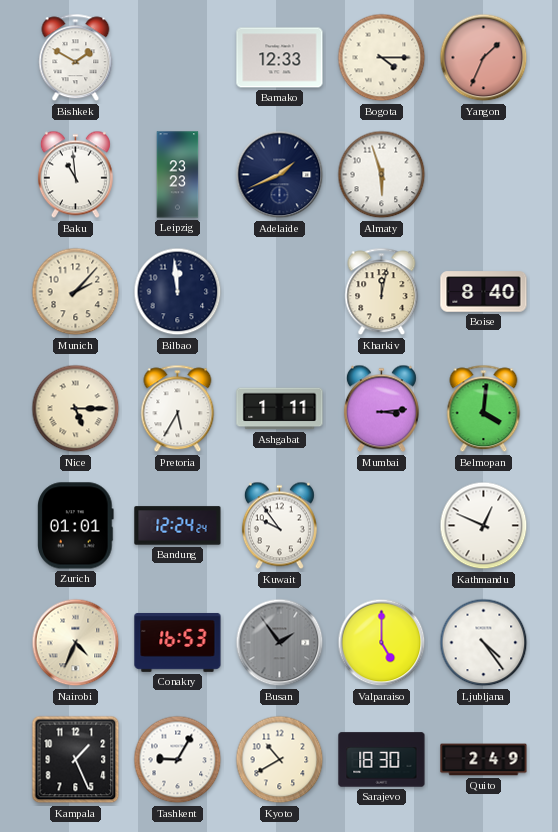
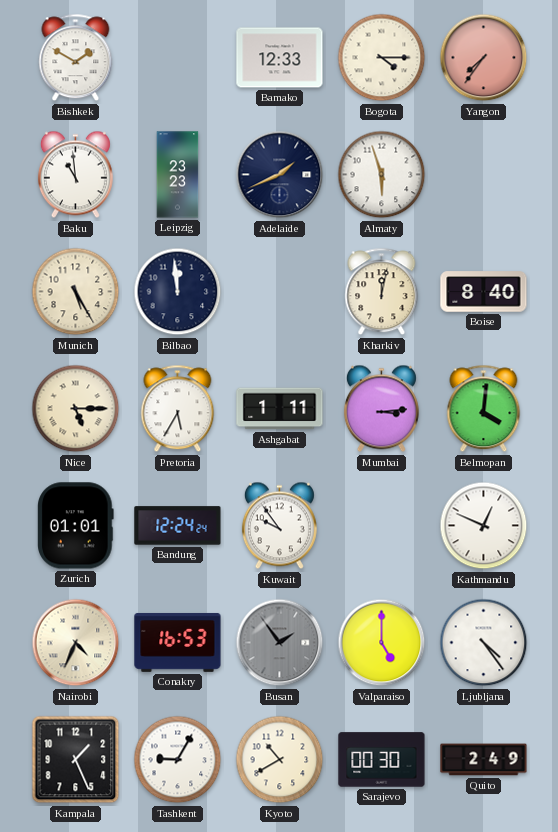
Yangon: 1:34 -> 7:36 (484, 58)
Munich: 2:07 -> 5:25 (76, 292)
Sarajevo: 18:30 -> 00:30 (382, 760)
